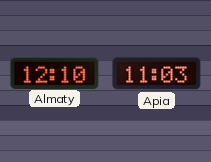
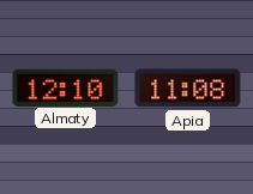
Apia: 11:03 -> 11:08 (188, 89)
